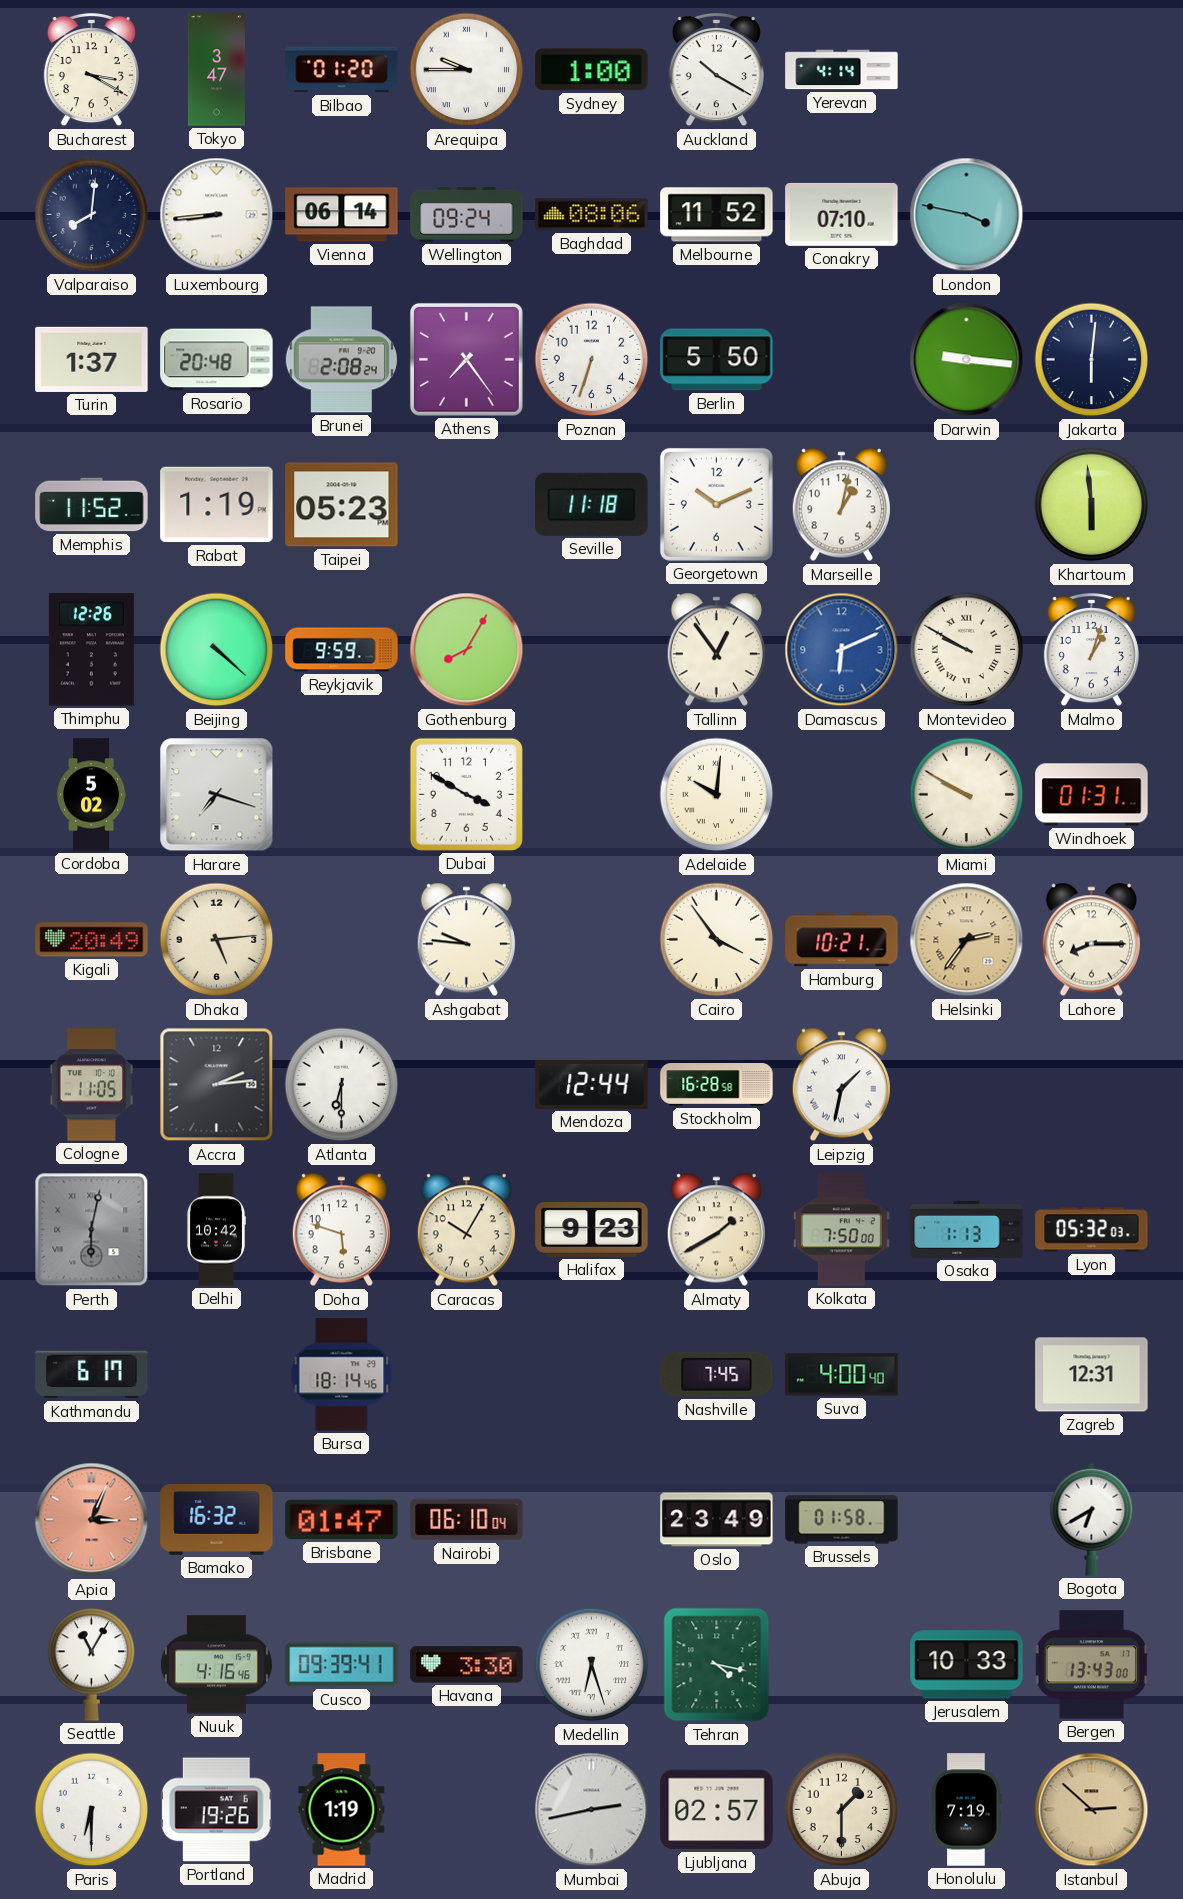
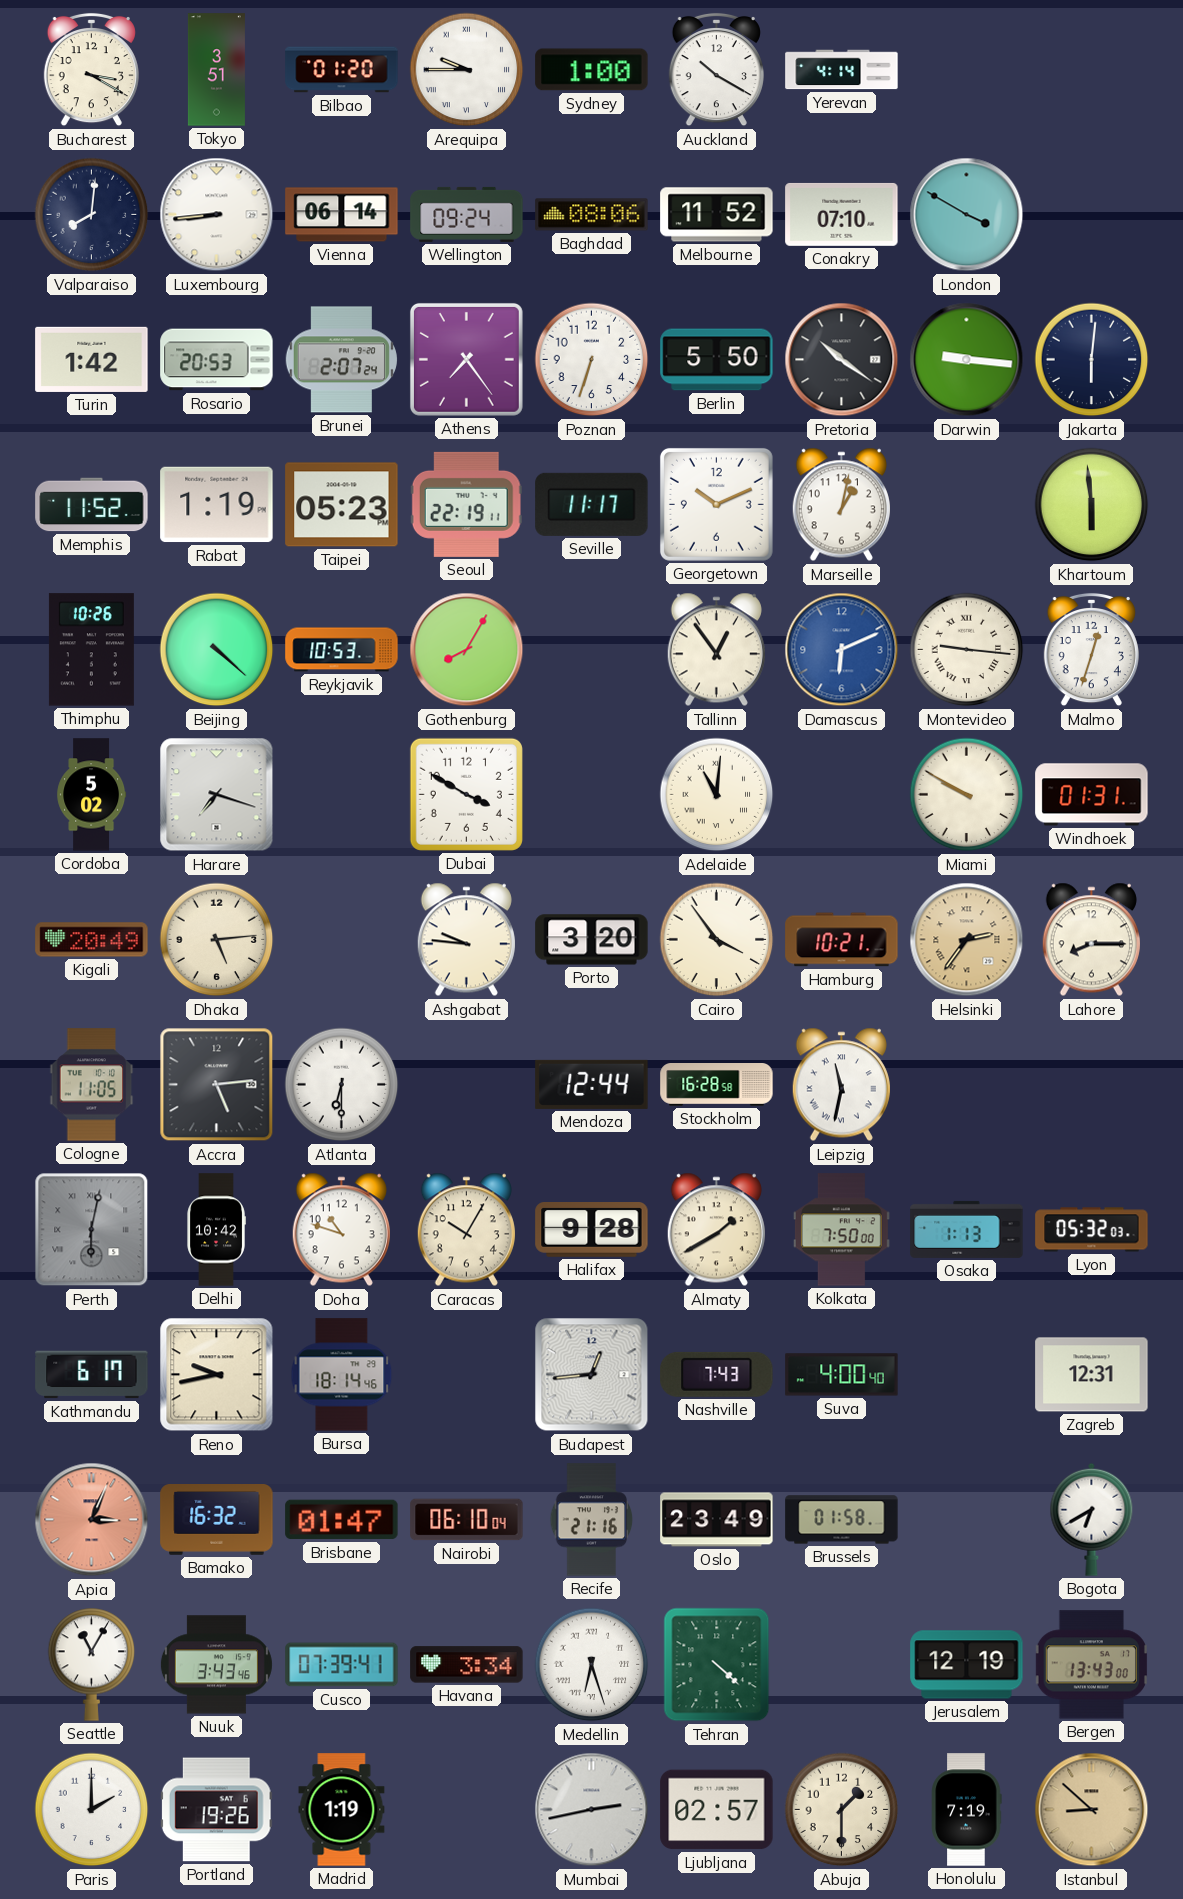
Tokyo: 3:47 -> 3:51 (216, 70)
London: 3:47 -> 3:50 (967, 215)
Turin: 1:37 -> 1:42 (92, 359)
Rosario: 20:48 -> 20:53 (217, 360)
Brunei: 2:08 -> 2:07 (341, 360)
Pretoria: none -> 10:21 (842, 360)
Seoul: none -> 22:19 (466, 504)
Seville: 11:18 -> 11:17 (592, 504)
Thimphu: 12:26 -> 10:26 (91, 650)
Reykjavik: 9:59 -> 10:53 (342, 650)
Montevideo: 9:50 -> 9:16 (967, 650)
Malmo: 1:03 -> 12:33 (1091, 650)
Adelaide: 10:01 -> 11:01 (717, 795)
Porto: none -> 3:20 (592, 940)
Accra: 2:14 -> 5:14 (217, 1085)
Leipzig: 1:32 -> 11:32 (841, 1085)
Doha: 5:48 -> 10:48 (341, 1230)
Halifax: 9:23 -> 9:28 (592, 1230)
Reno: none -> 9:43 (217, 1375)
Budapest: none -> 12:44 (592, 1375)
Nashville: 7:45 -> 7:43 (717, 1374)
Recife: none -> 21:16 (592, 1520)
Nuuk: 4:16 -> 3:43 (216, 1665)
Cusco: 09:39 -> 07:39 (342, 1665)
Havana: 3:30 -> 3:34 (467, 1665)
Tehran: 4:17 -> 4:22 (717, 1665)
Jerusalem: 10:33 -> 12:19 (967, 1665)
Paris: 6:30 -> 2:00 (92, 1810)
Istanbul: 2:52 -> 8:52 (1092, 1810)
